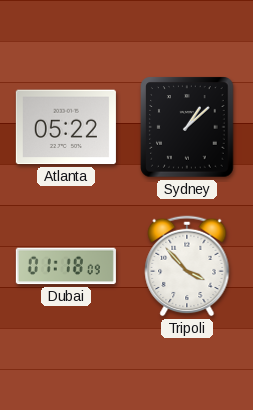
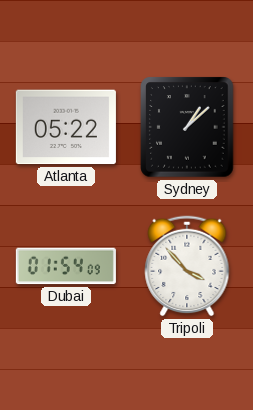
Dubai: 01:18 -> 01:54 (66, 266)
